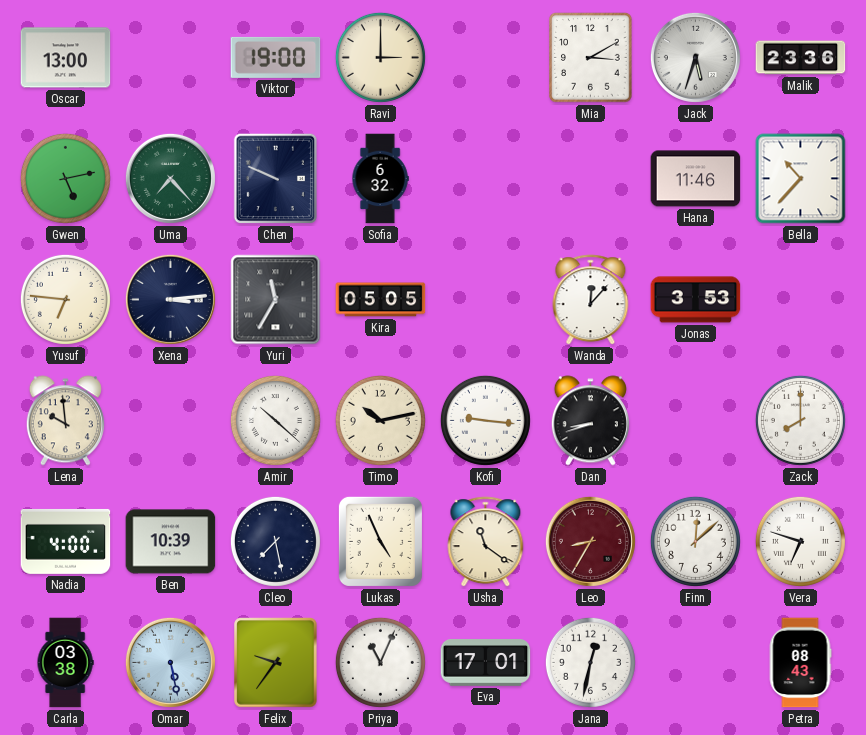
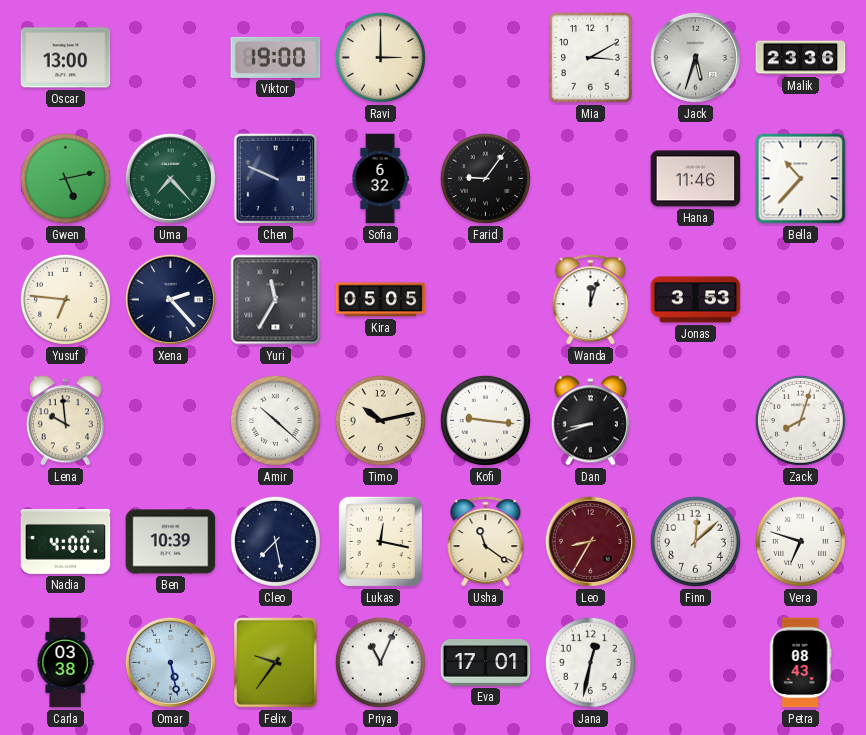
Farid: none -> 9:06 (485, 178)
Xena: 3:14 -> 2:23 (170, 299)
Wanda: 12:07 -> 12:03 (591, 300)
Zack: 8:00 -> 8:03 (800, 420)
Lukas: 4:56 -> 12:17 (380, 541)
